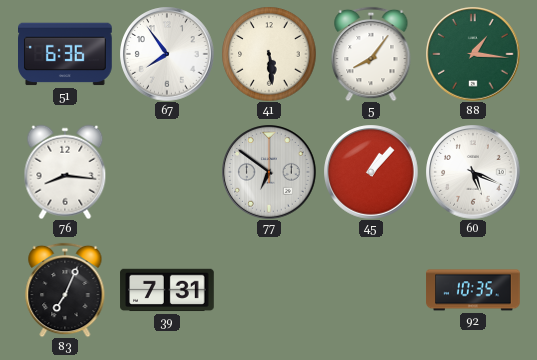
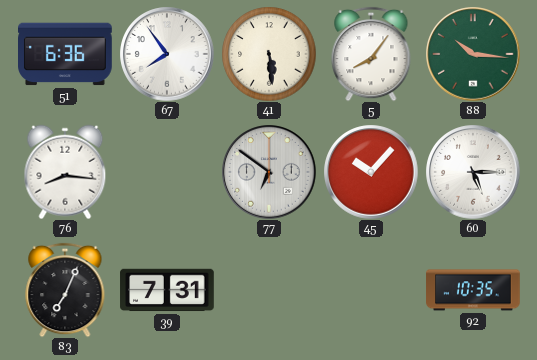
88: 1:16 -> 10:16 (473, 54)
45: 1:07 -> 10:07 (371, 172)
60: 5:19 -> 5:15 (473, 172)
